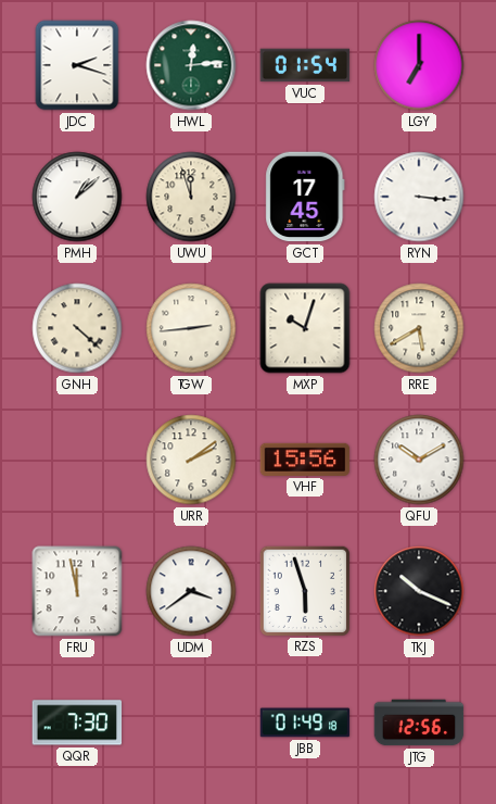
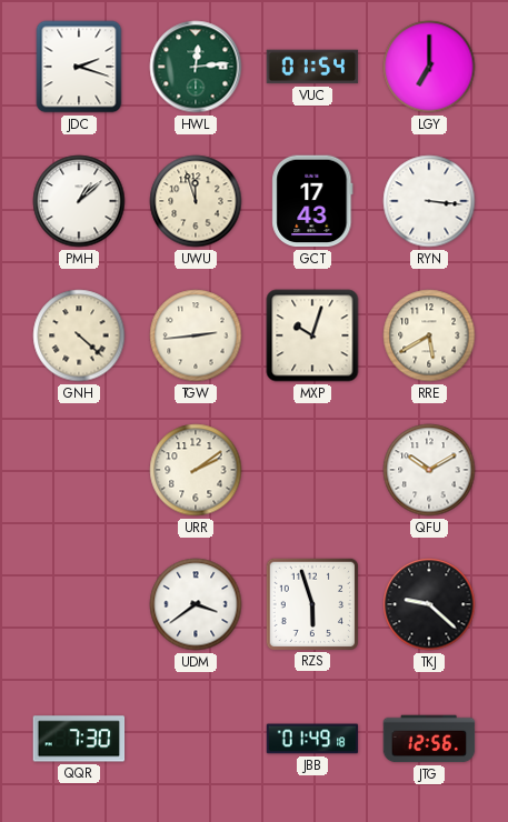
GCT: 17:45 -> 17:43 (312, 201)
VHF: 15:56 -> none (305, 460)
FRU: 11:58 -> none (77, 591)
TKJ: 10:19 -> 9:22 (429, 604)
